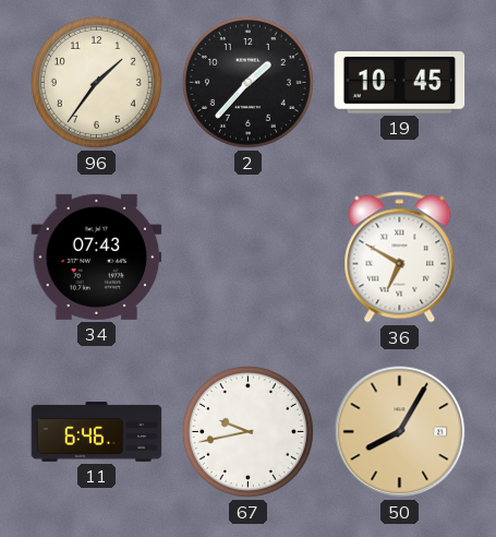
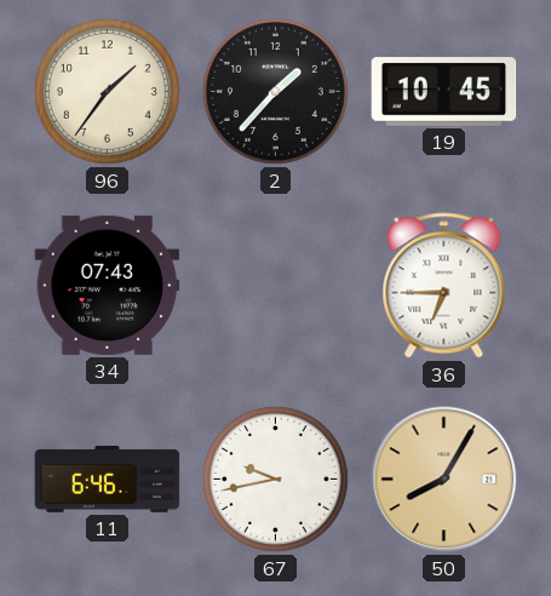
36: 6:50 -> 6:45 (444, 286)
